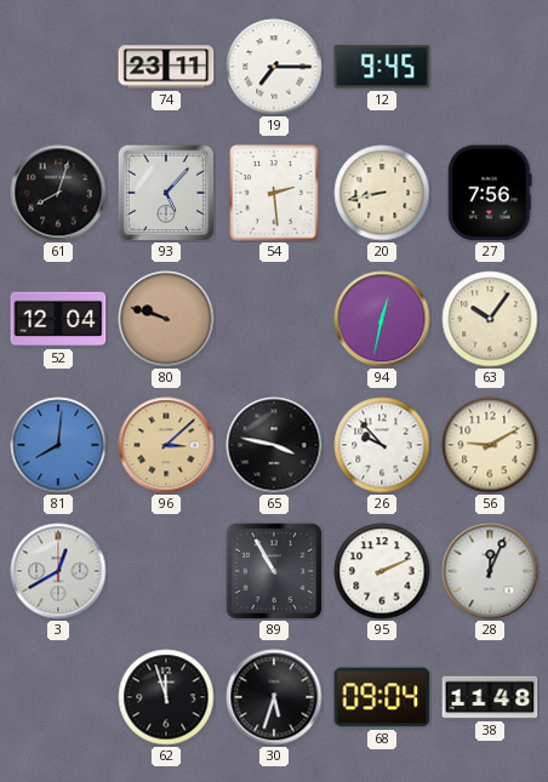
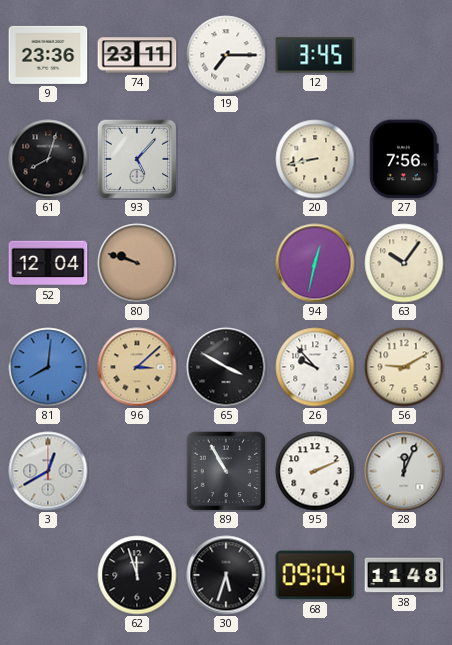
9: none -> 23:36 (48, 55)
12: 9:45 -> 3:45 (315, 55)
54: 2:29 -> none (274, 193)
65: 3:47 -> 3:50 (226, 367)
